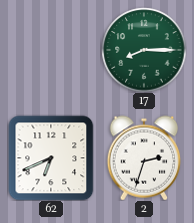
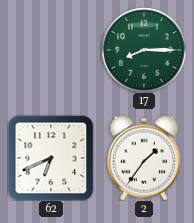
2: 2:33 -> 1:36 (144, 158)
